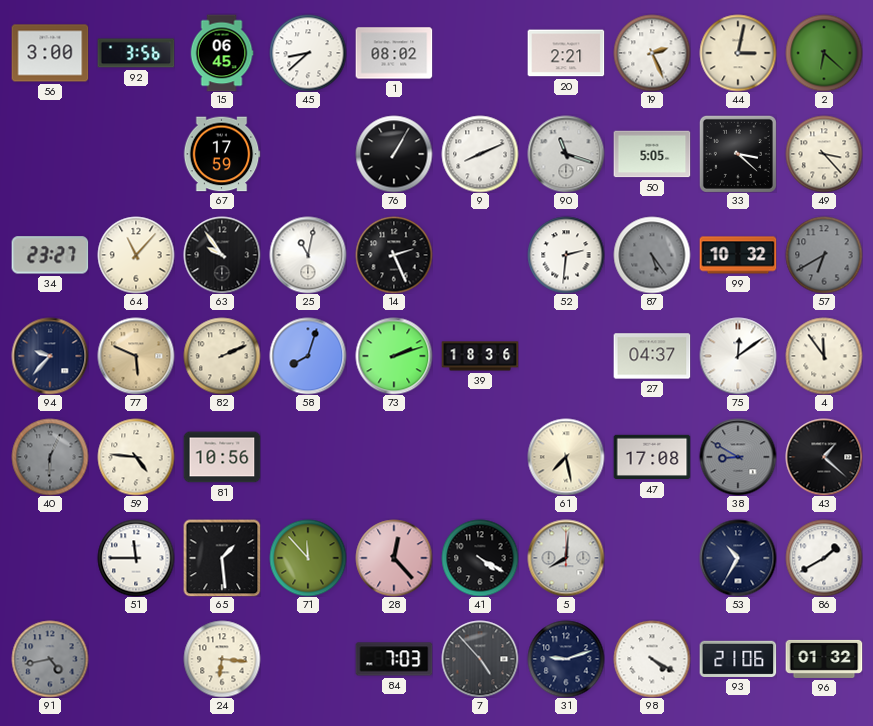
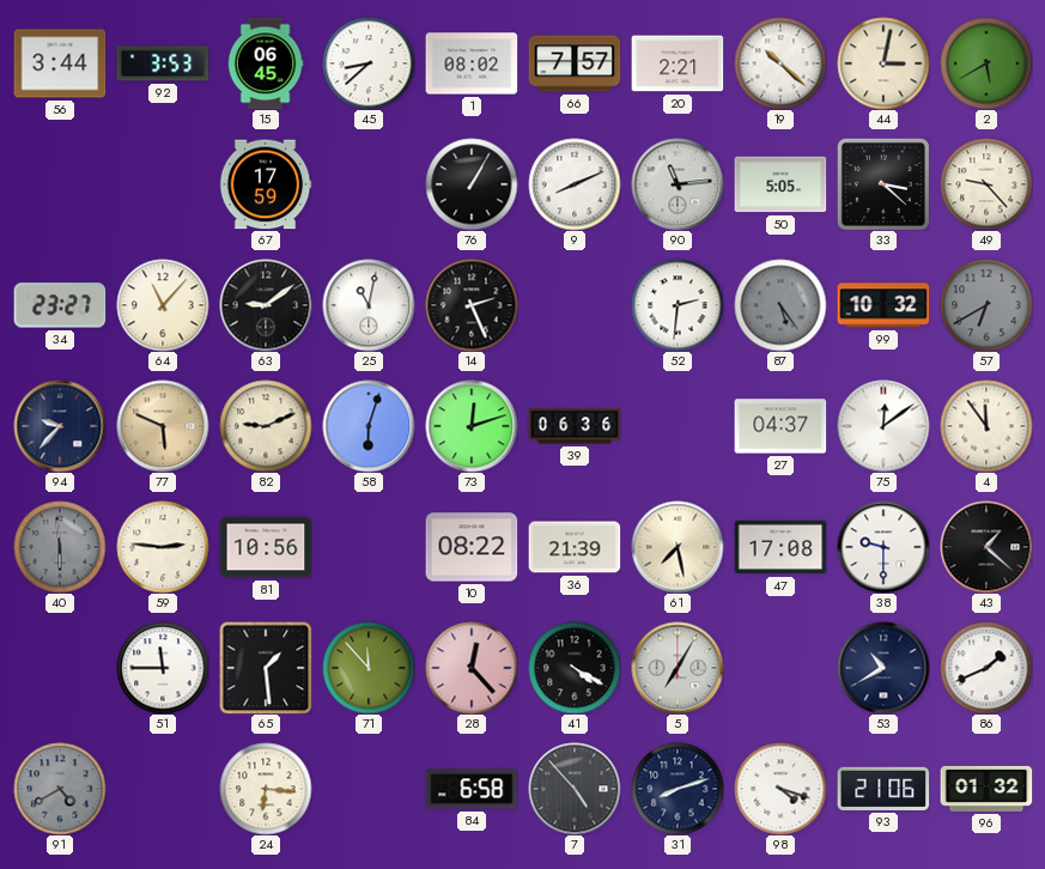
56: 3:00 -> 3:44 (60, 63)
92: 3:56 -> 3:53 (163, 63)
66: none -> 7:57 (575, 63)
19: 2:26 -> 10:22 (780, 63)
2: 6:22 -> 5:40 (986, 63)
90: 11:18 -> 11:14 (678, 184)
49: 3:23 -> 9:23 (986, 184)
63: 9:54 -> 9:09 (266, 305)
82: 2:11 -> 9:11 (266, 426)
58: 8:03 -> 6:03 (369, 426)
73: 2:12 -> 12:12 (472, 426)
39: 18:36 -> 06:36 (575, 426)
40: 6:04 -> 5:59 (60, 547)
59: 4:46 -> 2:46 (163, 547)
10: none -> 08:22 (472, 547)
36: none -> 21:39 (575, 547)
38: 8:50 -> 9:30 (883, 547)
38 dial: grey -> white (883, 547)
5: 8:01 -> 7:05 (678, 668)
53: 10:35 -> 10:40 (883, 668)
86: 1:40 -> 1:41 (986, 668)
91: 4:43 -> 4:40 (60, 789)
84: 7:03 -> 6:58 (472, 789)
31: 9:12 -> 8:12 (678, 789)
98: 4:20 -> 4:18 (780, 789)
